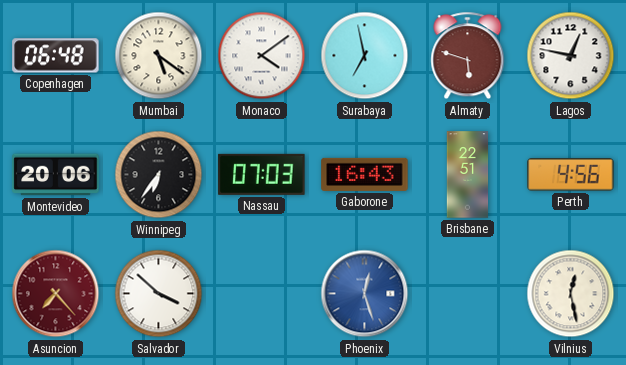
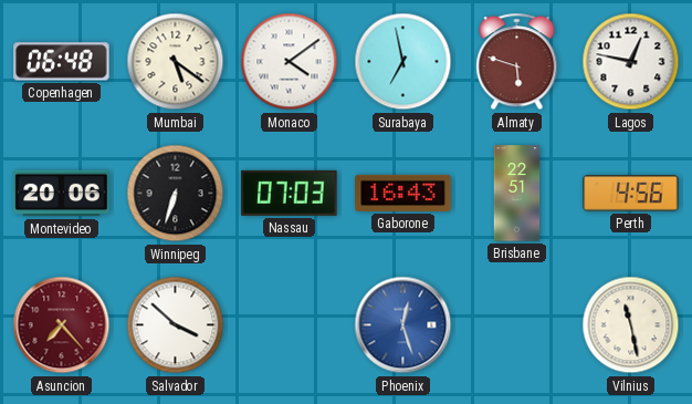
Winnipeg: 6:36 -> 6:33 (176, 194)
Vilnius: 12:28 -> 11:28 (631, 325)
